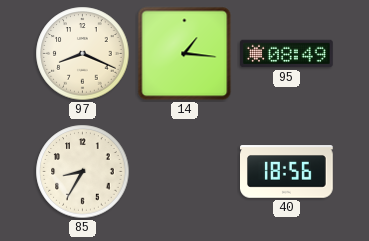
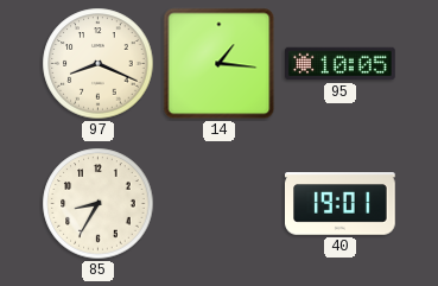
95: 08:49 -> 10:05 (341, 64)
40: 18:56 -> 19:01 (341, 204)
